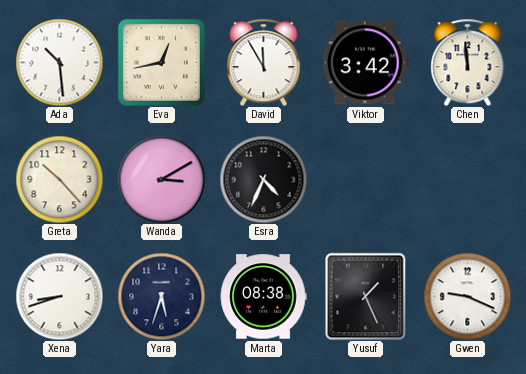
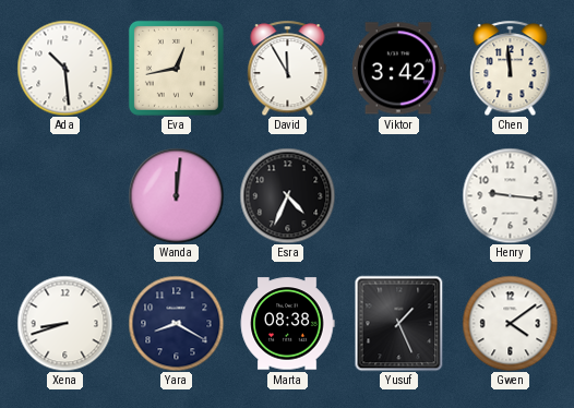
Greta: 10:23 -> none (59, 179)
Wanda: 3:10 -> 12:01 (176, 195)
Henry: none -> 9:16 (510, 195)
Yara: 5:33 -> 8:20 (176, 323)
Gwen: 9:19 -> 4:09 (510, 323)
